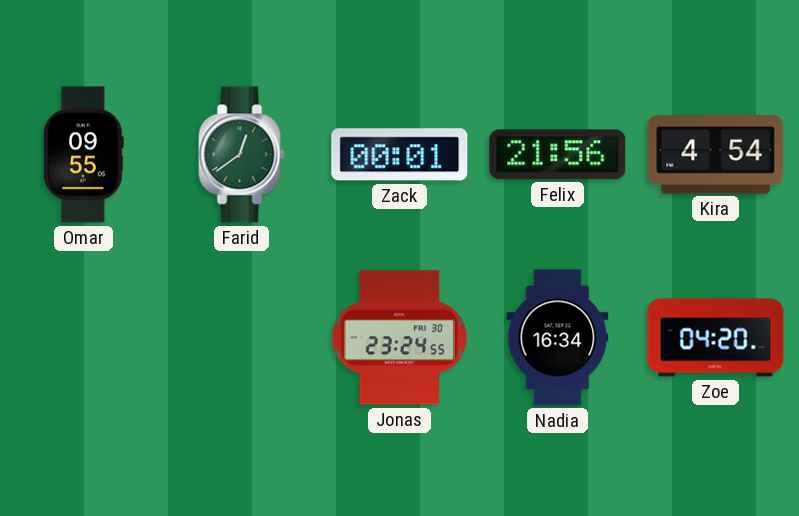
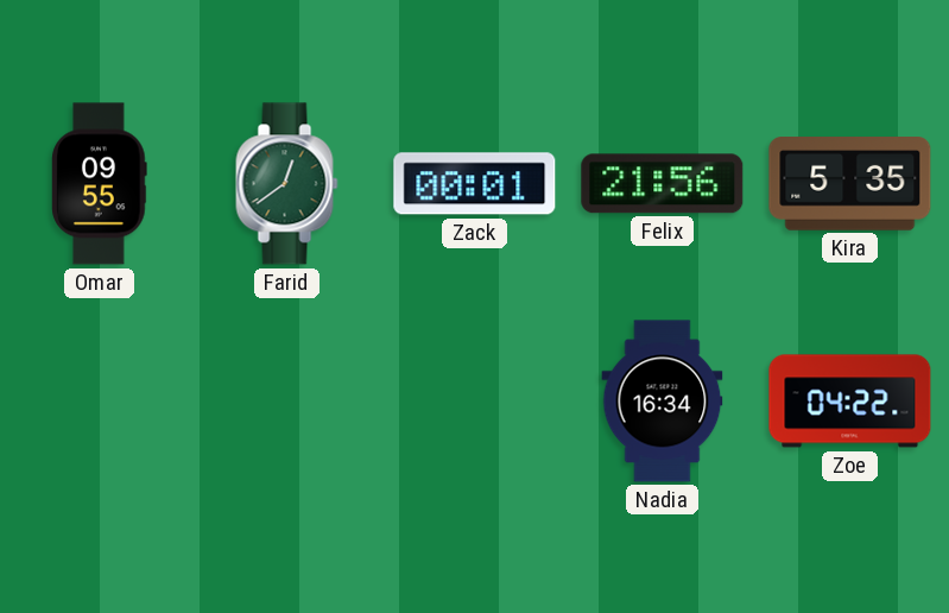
Kira: 4:54 -> 5:35 (850, 184)
Jonas: 23:24 -> none (399, 338)
Zoe: 04:20 -> 04:22 (850, 402)
